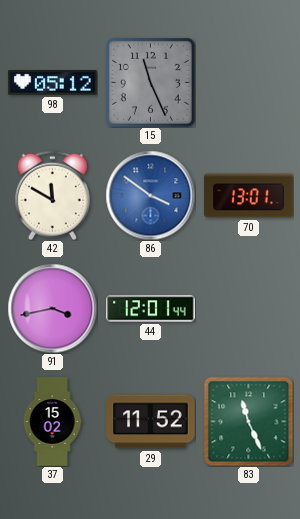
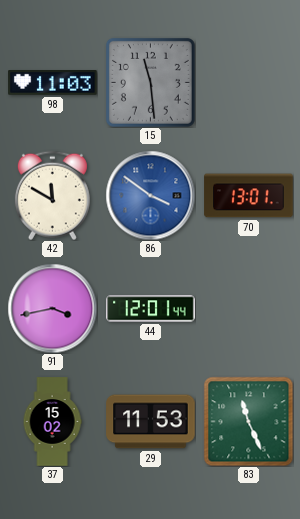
98: 05:12 -> 11:03 (53, 83)
15: 11:26 -> 11:29 (150, 82)
29: 11:52 -> 11:53 (151, 422)
